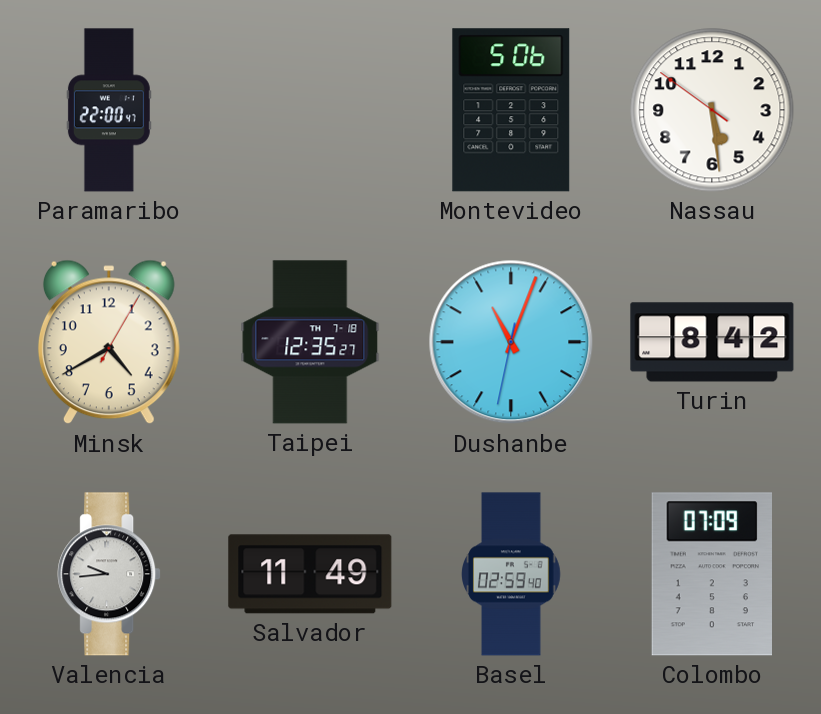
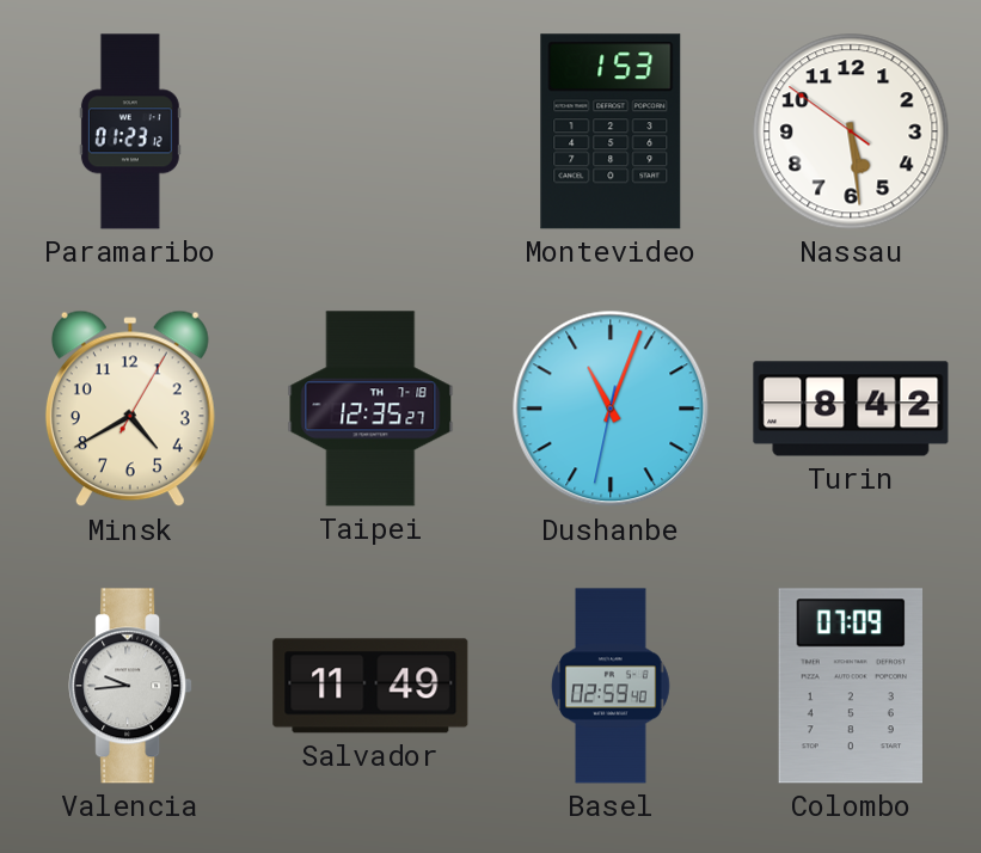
Paramaribo: 22:00 -> 01:23 (130, 131)
Montevideo: 5:06 -> 1:53 (611, 131)
